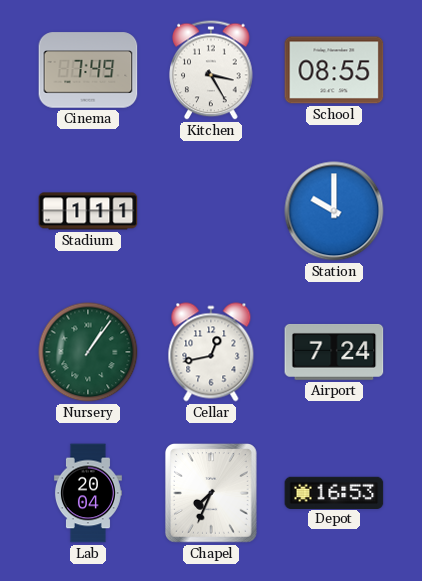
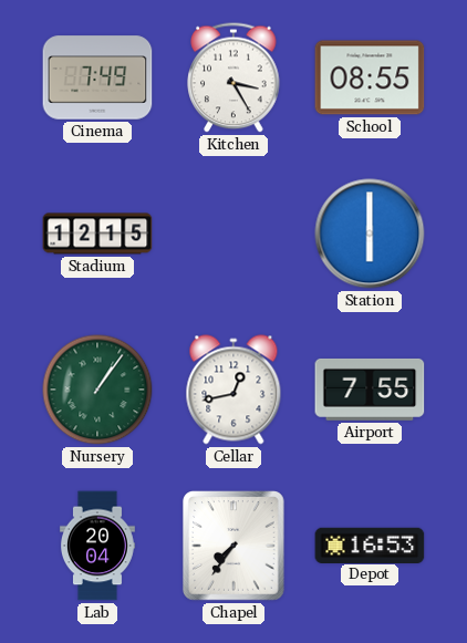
Stadium: 1:11 -> 12:15 (97, 234)
Station: 10:00 -> 6:00 (370, 234)
Airport: 7:24 -> 7:55 (370, 390)
Chapel: 7:34 -> 7:36 (235, 547)
